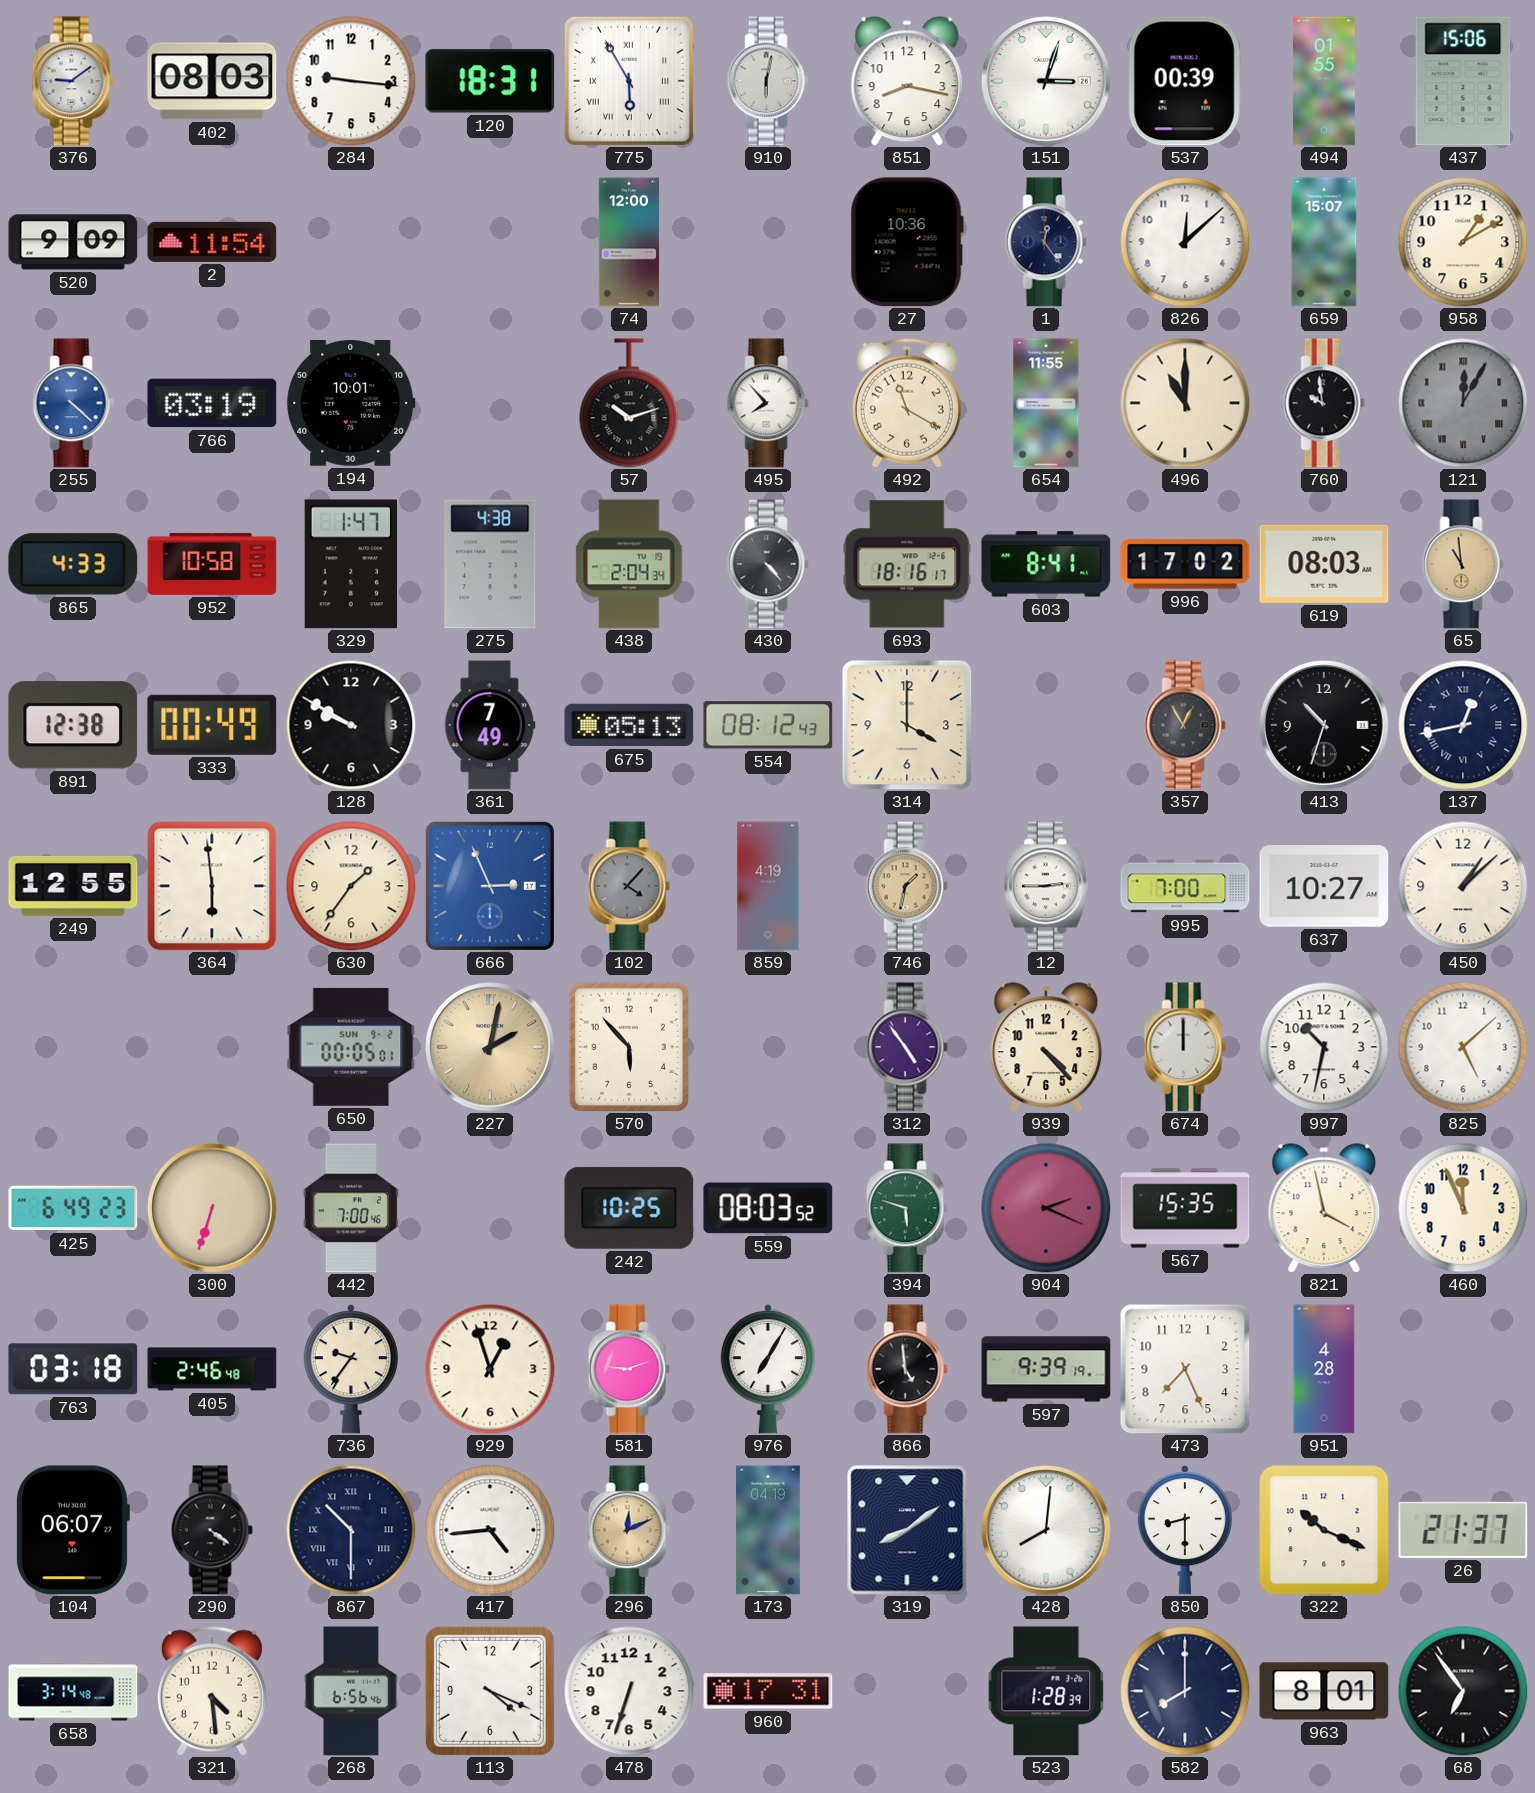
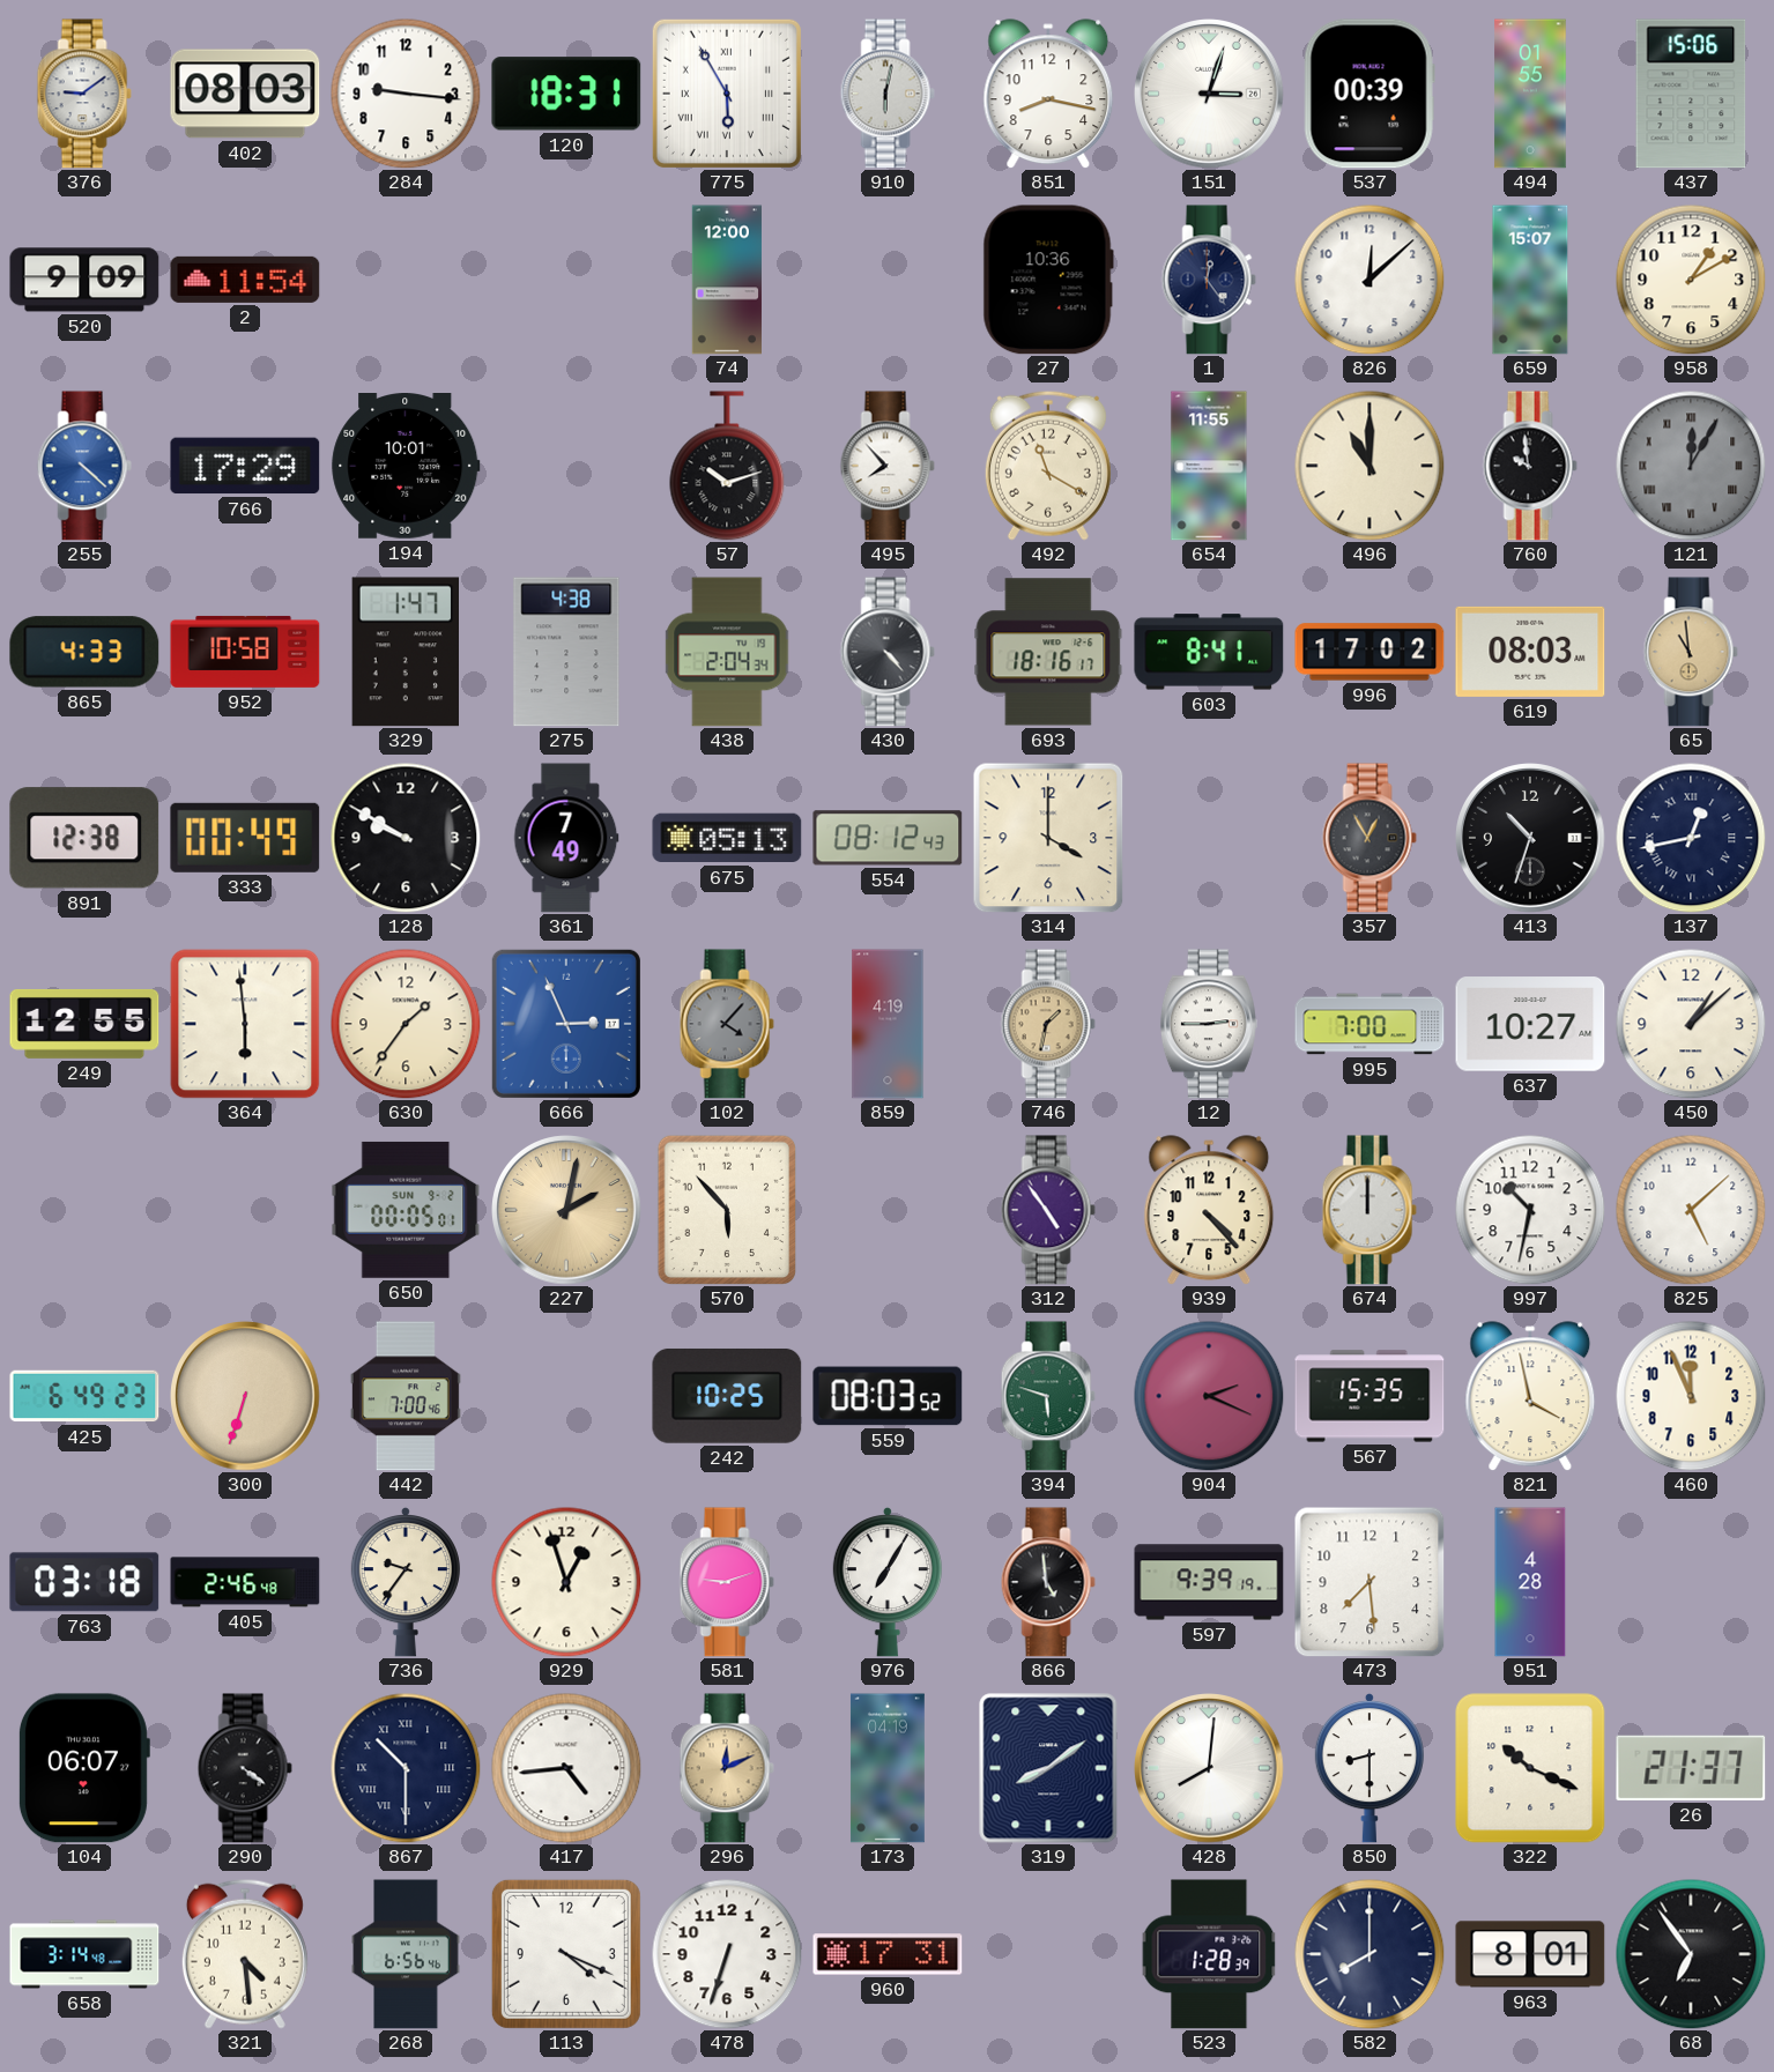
766: 03:19 -> 17:29 (245, 466)
473: 7:26 -> 7:29 (1370, 1582)
